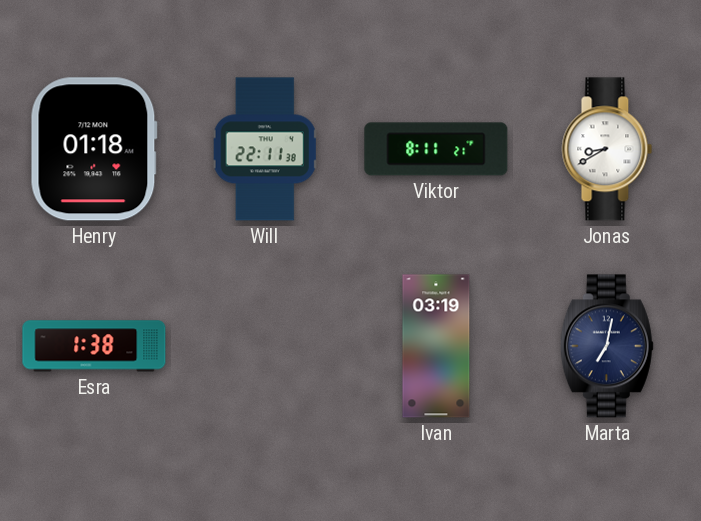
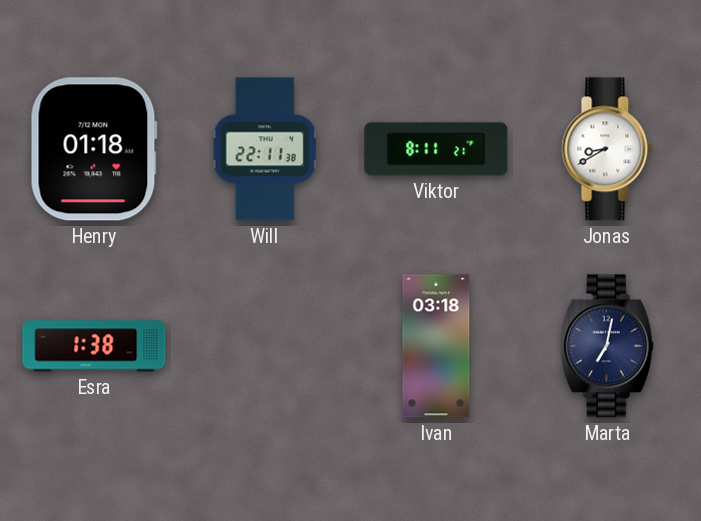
Ivan: 03:19 -> 03:18 (436, 346)
